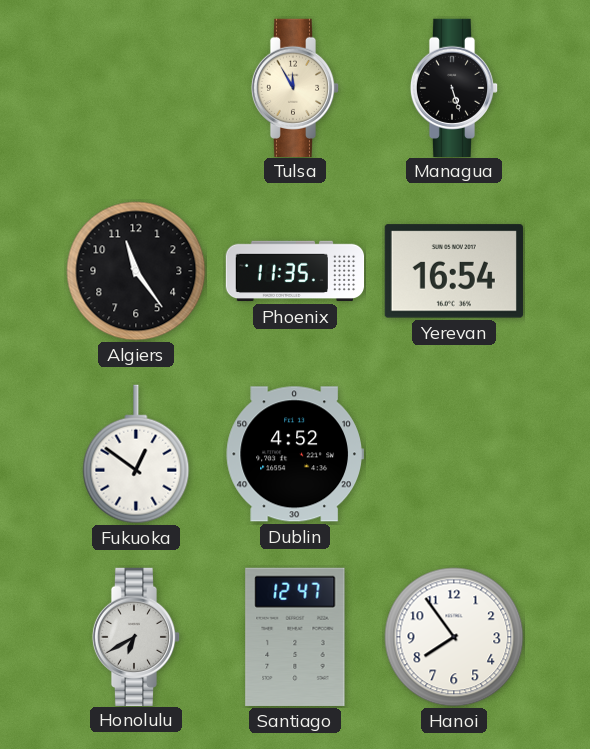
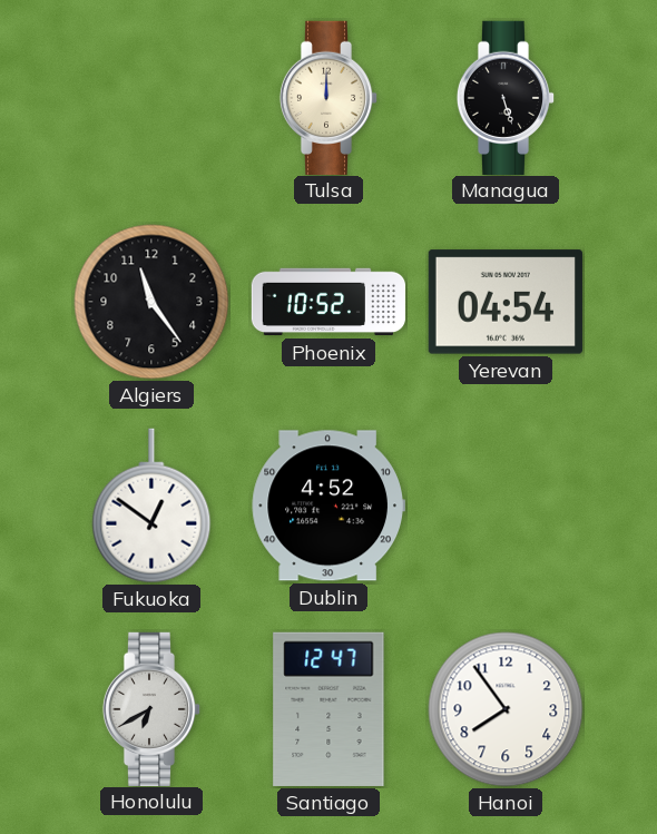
Tulsa: 11:55 -> 12:00 (329, 97)
Phoenix: 11:35 -> 10:52 (329, 302)
Yerevan: 16:54 -> 04:54 (506, 302)
